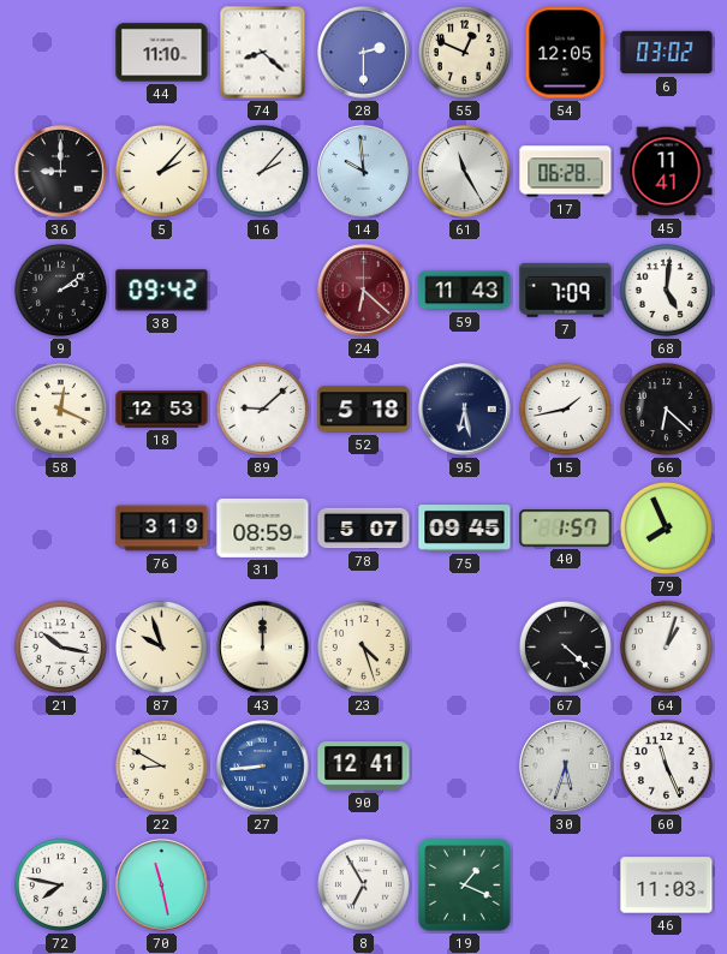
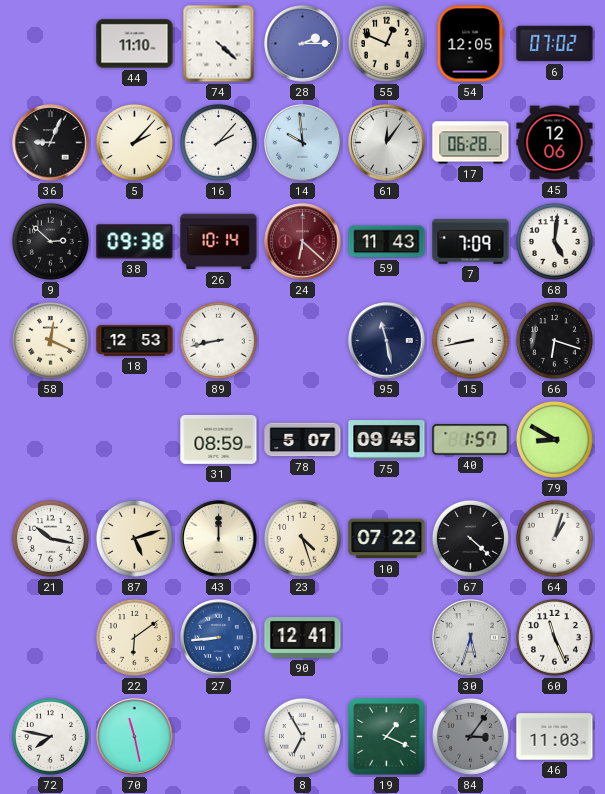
74: 8:22 -> 4:22 (219, 44)
28: 2:30 -> 2:15 (303, 44)
6: 03:02 -> 07:02 (555, 44)
36: 9:00 -> 9:04 (51, 143)
61: 11:25 -> 12:06 (387, 143)
45: 11:41 -> 12:06 (555, 143)
9: 2:09 -> 2:52 (50, 241)
38: 09:42 -> 09:38 (135, 242)
26: none -> 10:14 (219, 242)
89: 9:08 -> 8:43 (218, 340)
52: 5:18 -> none (364, 410)
95: 6:28 -> 11:28 (387, 341)
15: 1:43 -> 8:43 (470, 340)
66: 6:22 -> 6:18 (554, 340)
76: 3:19 -> none (162, 529)
79: 7:56 -> 8:50 (554, 439)
87: 9:57 -> 5:12 (134, 538)
10: none -> 07:22 (387, 539)
22: 8:50 -> 6:09 (134, 637)
84: none -> 3:06 (470, 736)
